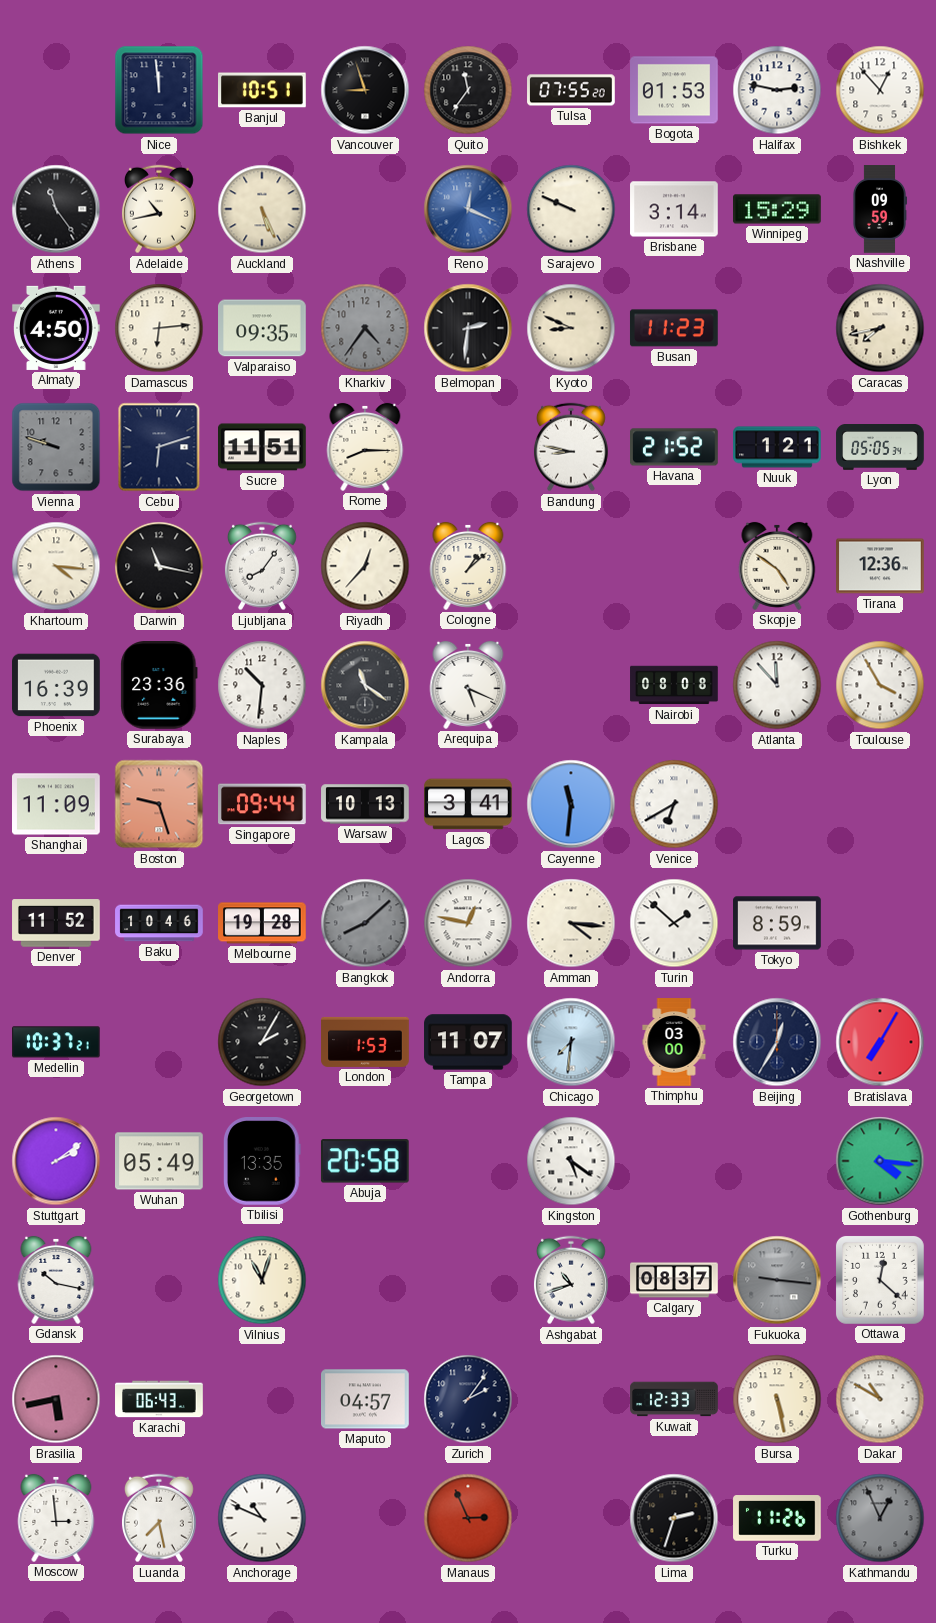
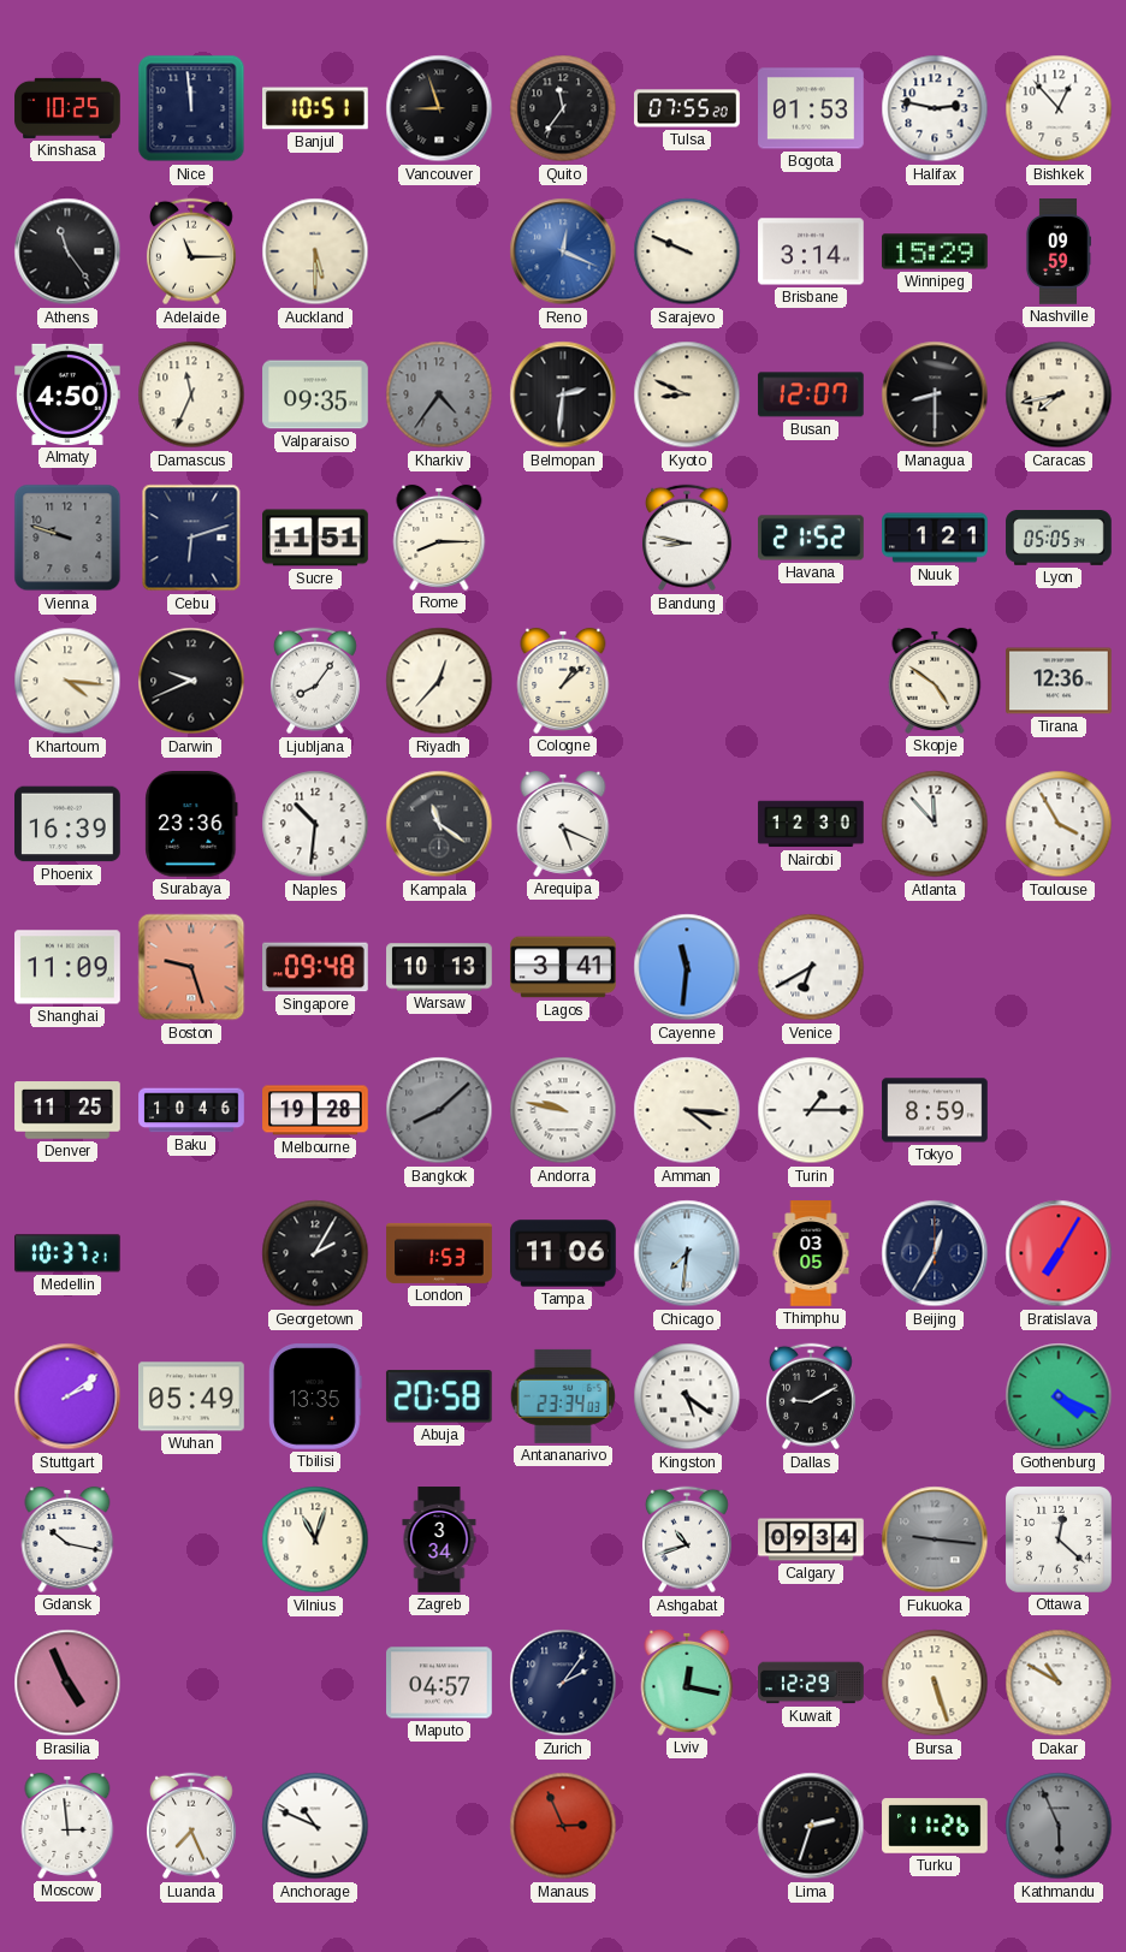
Kinshasa: none -> 10:25 (67, 108)
Adelaide: 10:43 -> 11:15 (191, 251)
Auckland: 5:26 -> 5:30 (315, 251)
Damascus: 6:14 -> 11:34 (191, 394)
Busan: 11:23 -> 12:07 (811, 394)
Managua: none -> 8:30 (935, 394)
Darwin: 11:17 -> 9:41 (191, 681)
Nairobi: 08:08 -> 12:30 (811, 824)
Singapore: 09:44 -> 09:48 (315, 967)
Denver: 11:52 -> 11:25 (67, 1110)
Andorra: 12:47 -> 9:47 (563, 1110)
Turin: 1:52 -> 1:15 (811, 1110)
Tampa: 11:07 -> 11:06 (563, 1253)
Thimphu: 03:00 -> 03:05 (811, 1253)
Antananarivo: none -> 23:34 (563, 1396)
Dallas: none -> 9:10 (811, 1396)
Gothenburg: 4:16 -> 4:19 (1059, 1396)
Zagreb: none -> 3:34 (439, 1539)
Calgary: 08:37 -> 09:34 (811, 1539)
Brasilia: 5:43 -> 4:56 (67, 1683)
Karachi: 06:43 -> none (159, 1399)
Lviv: none -> 12:17 (687, 1683)
Kuwait: 12:33 -> 12:29 (811, 1683)
Bursa: 5:28 -> 5:27 (935, 1683)
Luanda: 7:28 -> 7:26 (191, 1826)
Kathmandu: 12:56 -> 5:56 (1059, 1826)
